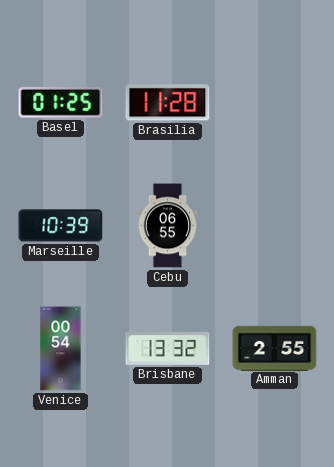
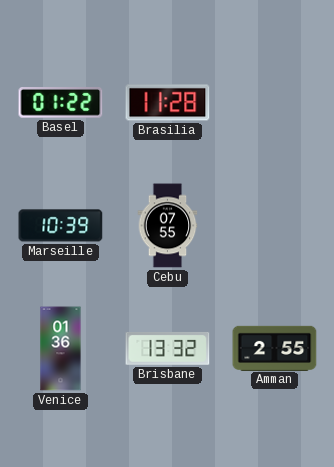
Basel: 01:25 -> 01:22 (61, 103)
Cebu: 06:55 -> 07:55 (168, 226)
Venice: 00:54 -> 01:36 (61, 349)
